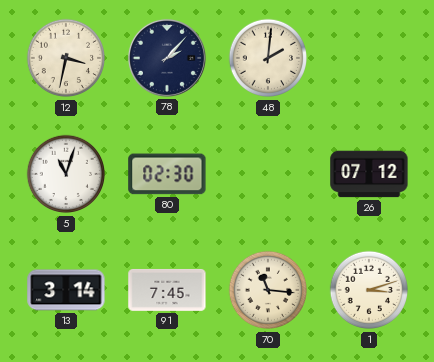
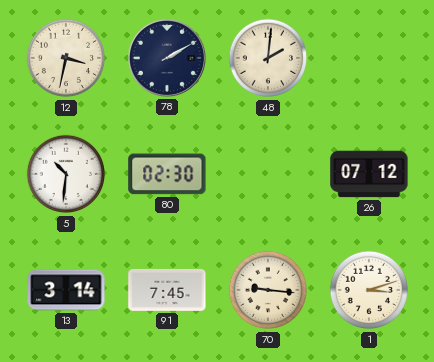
78: 2:07 -> 2:10 (167, 58)
5: 11:03 -> 10:31 (66, 174)
70: 11:16 -> 9:16 (268, 290)
